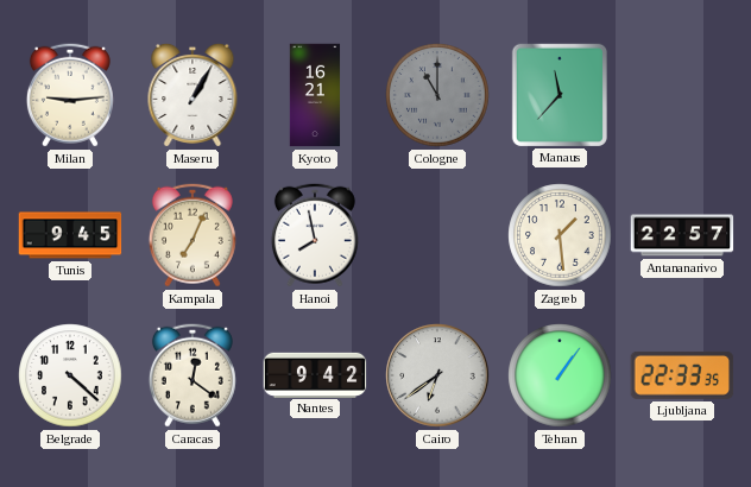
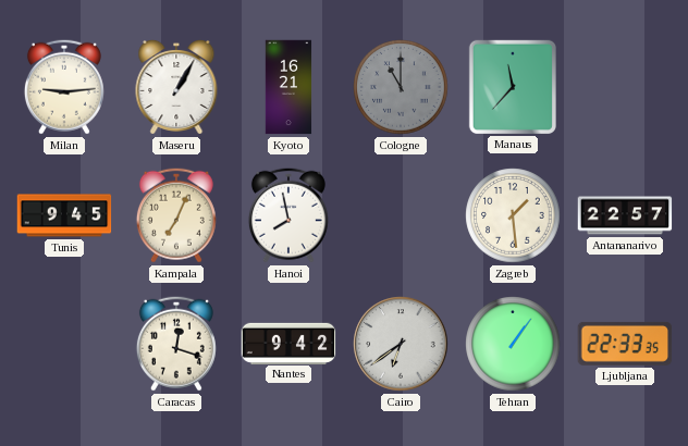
Belgrade: 4:22 -> none (70, 375)
Caracas: 12:21 -> 12:18 (176, 344)
